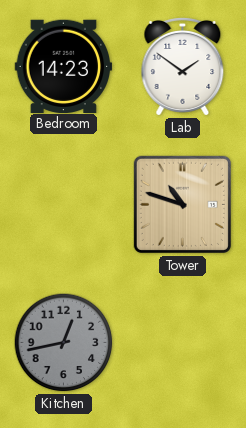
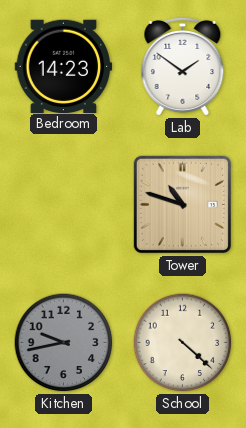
Kitchen: 12:43 -> 9:43 (64, 343)
School: none -> 4:22 (183, 343)
